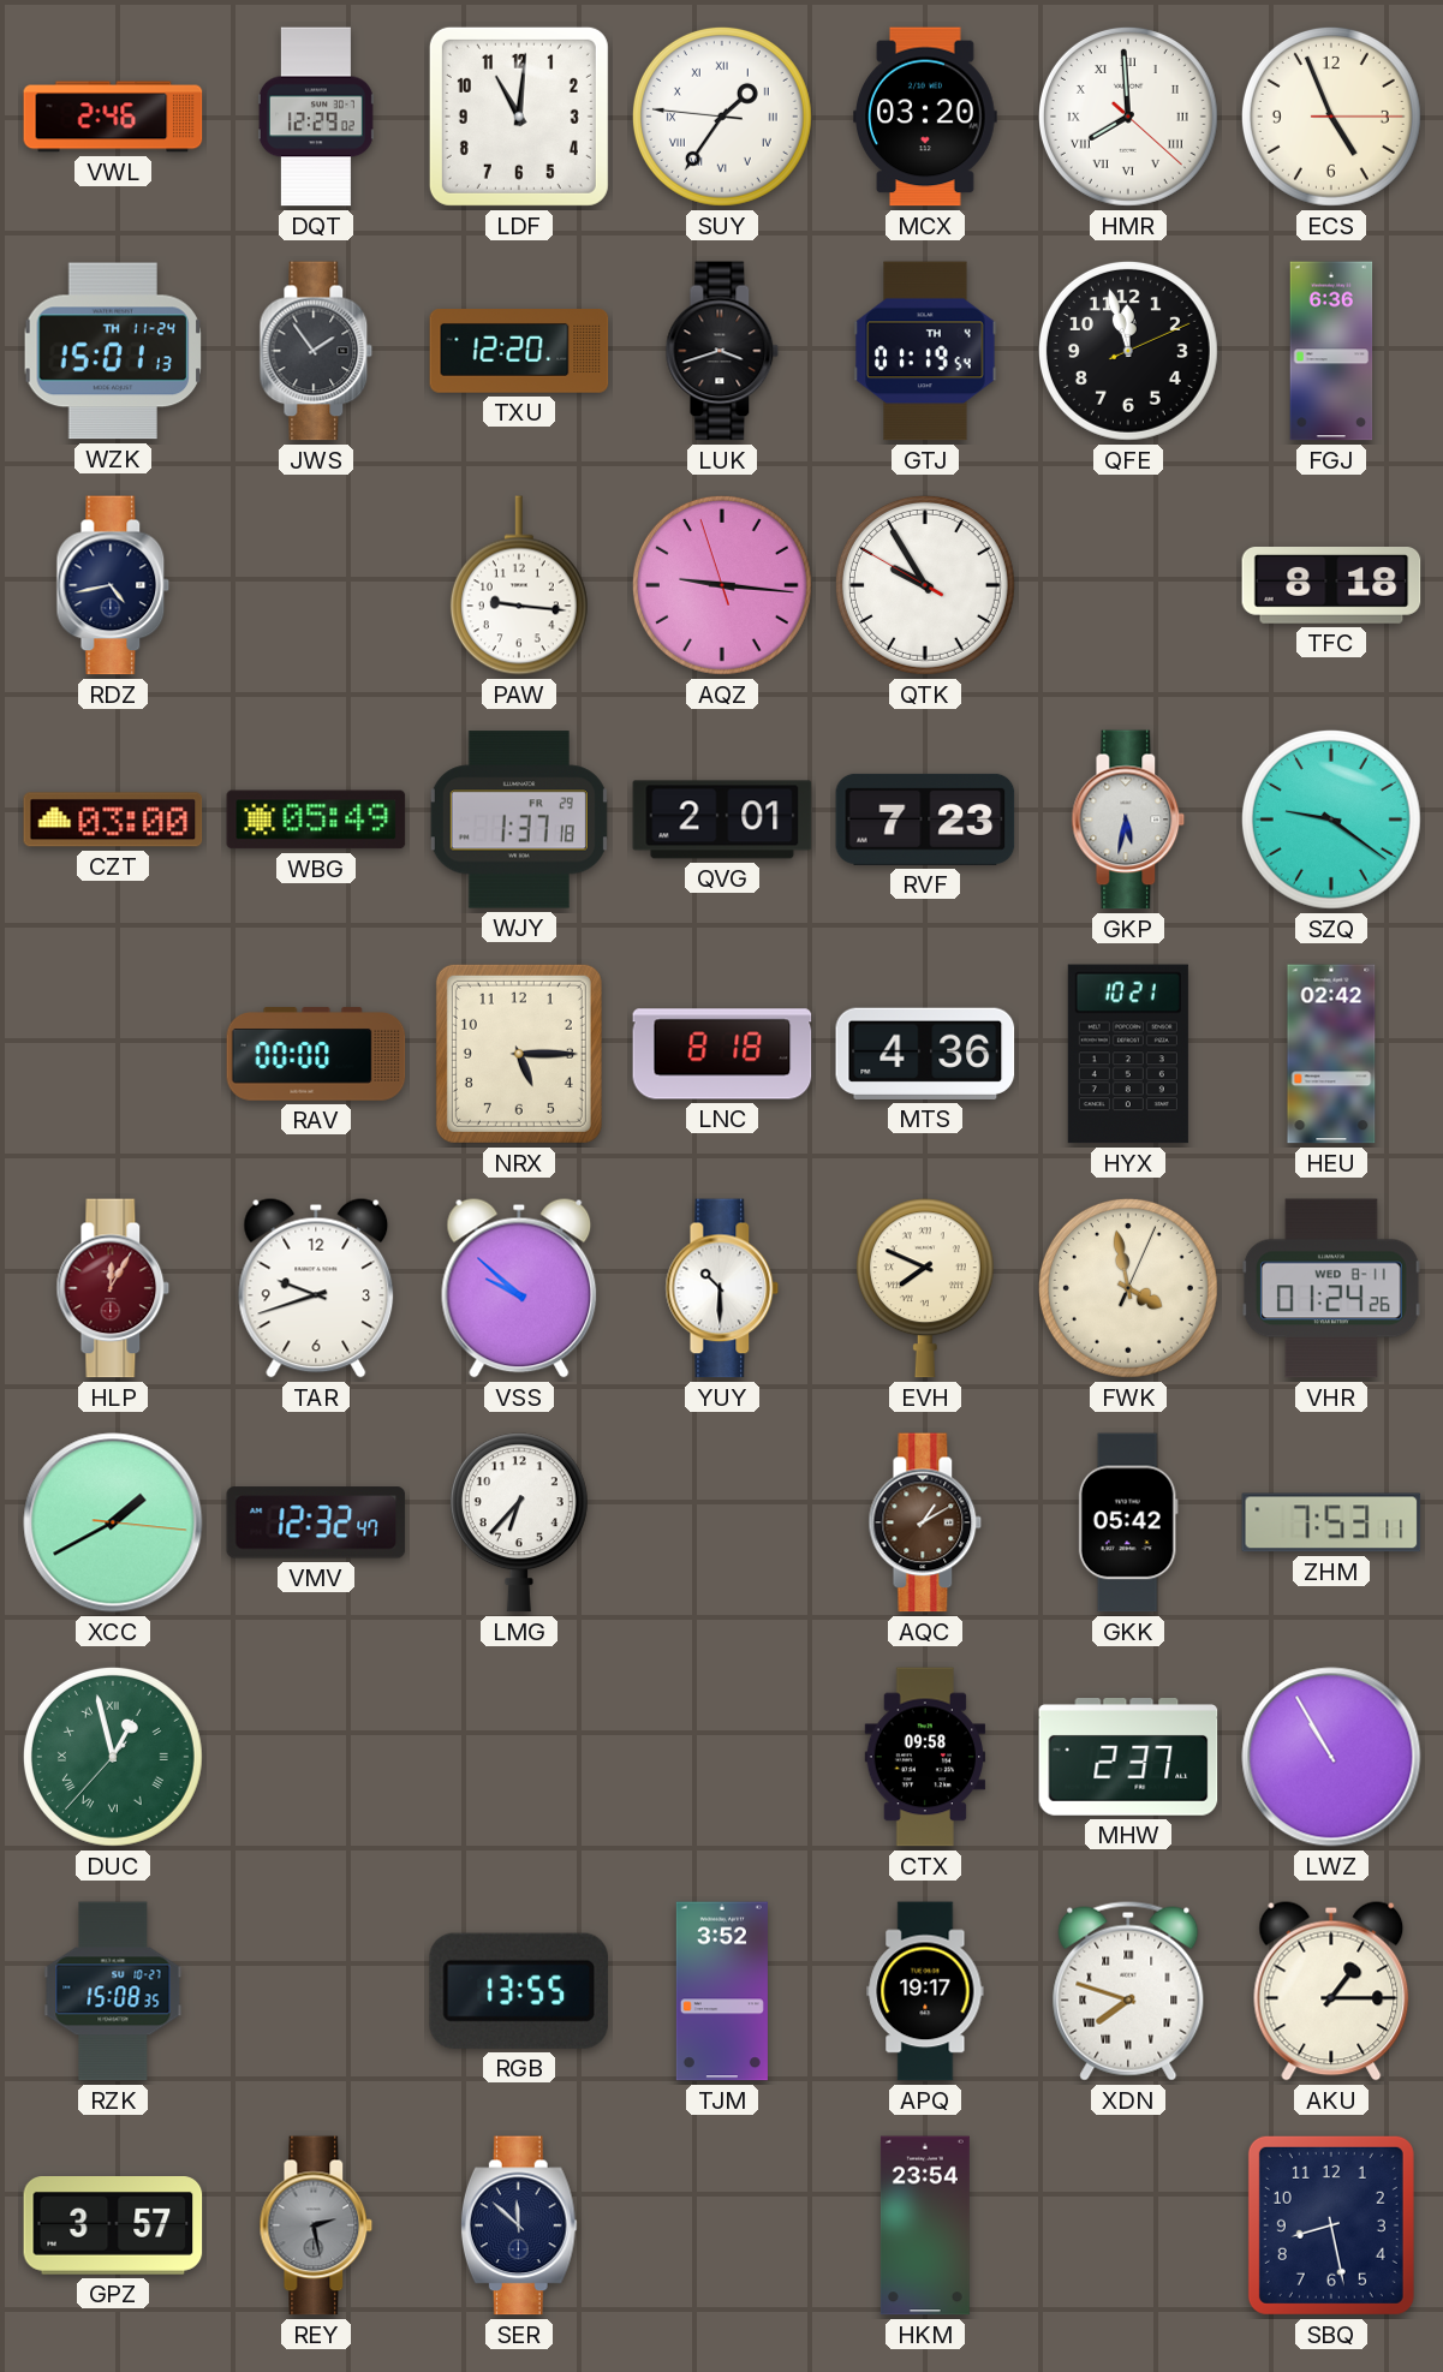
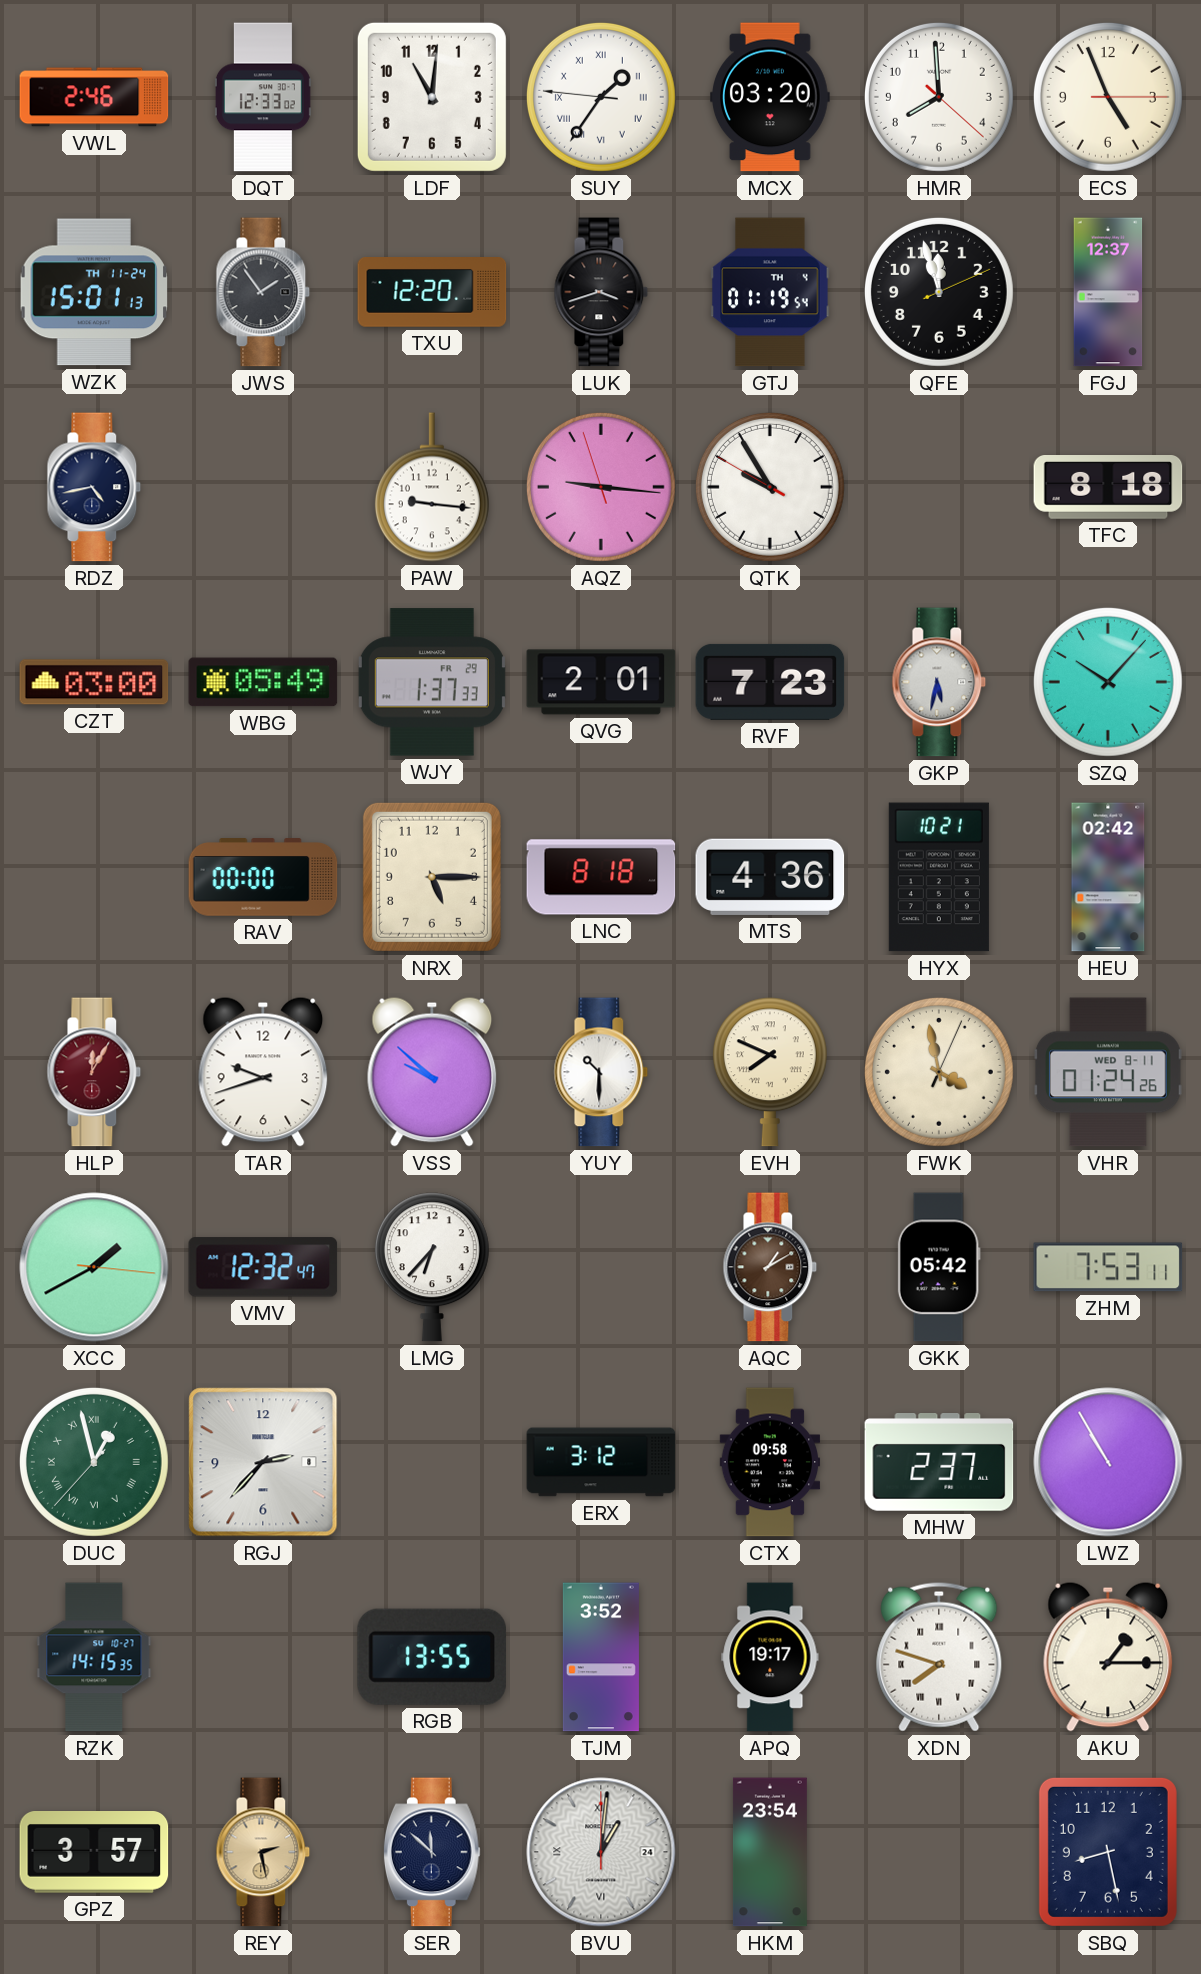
DQT: 12:29 -> 12:33 (263, 97)
HMR numerals: Roman -> Arabic (939, 97)
FGJ: 6:36 -> 12:37 (1108, 292)
WJY: 1:37:18 -> 1:37:33 (432, 682)
SZQ: 9:21 -> 10:07 (1108, 682)
RGJ: none -> 2:37 (263, 1462)
ERX: none -> 3:12 (601, 1462)
RZK: 15:08 -> 14:15 (94, 1657)
REY dial: grey -> champagne (263, 1852)
BVU: none -> 1:01 (601, 1852)
